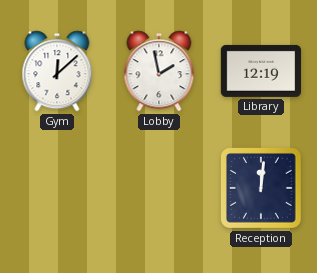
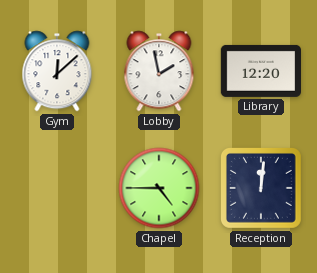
Library: 12:19 -> 12:20 (260, 71)
Chapel: none -> 4:45 (159, 188)
